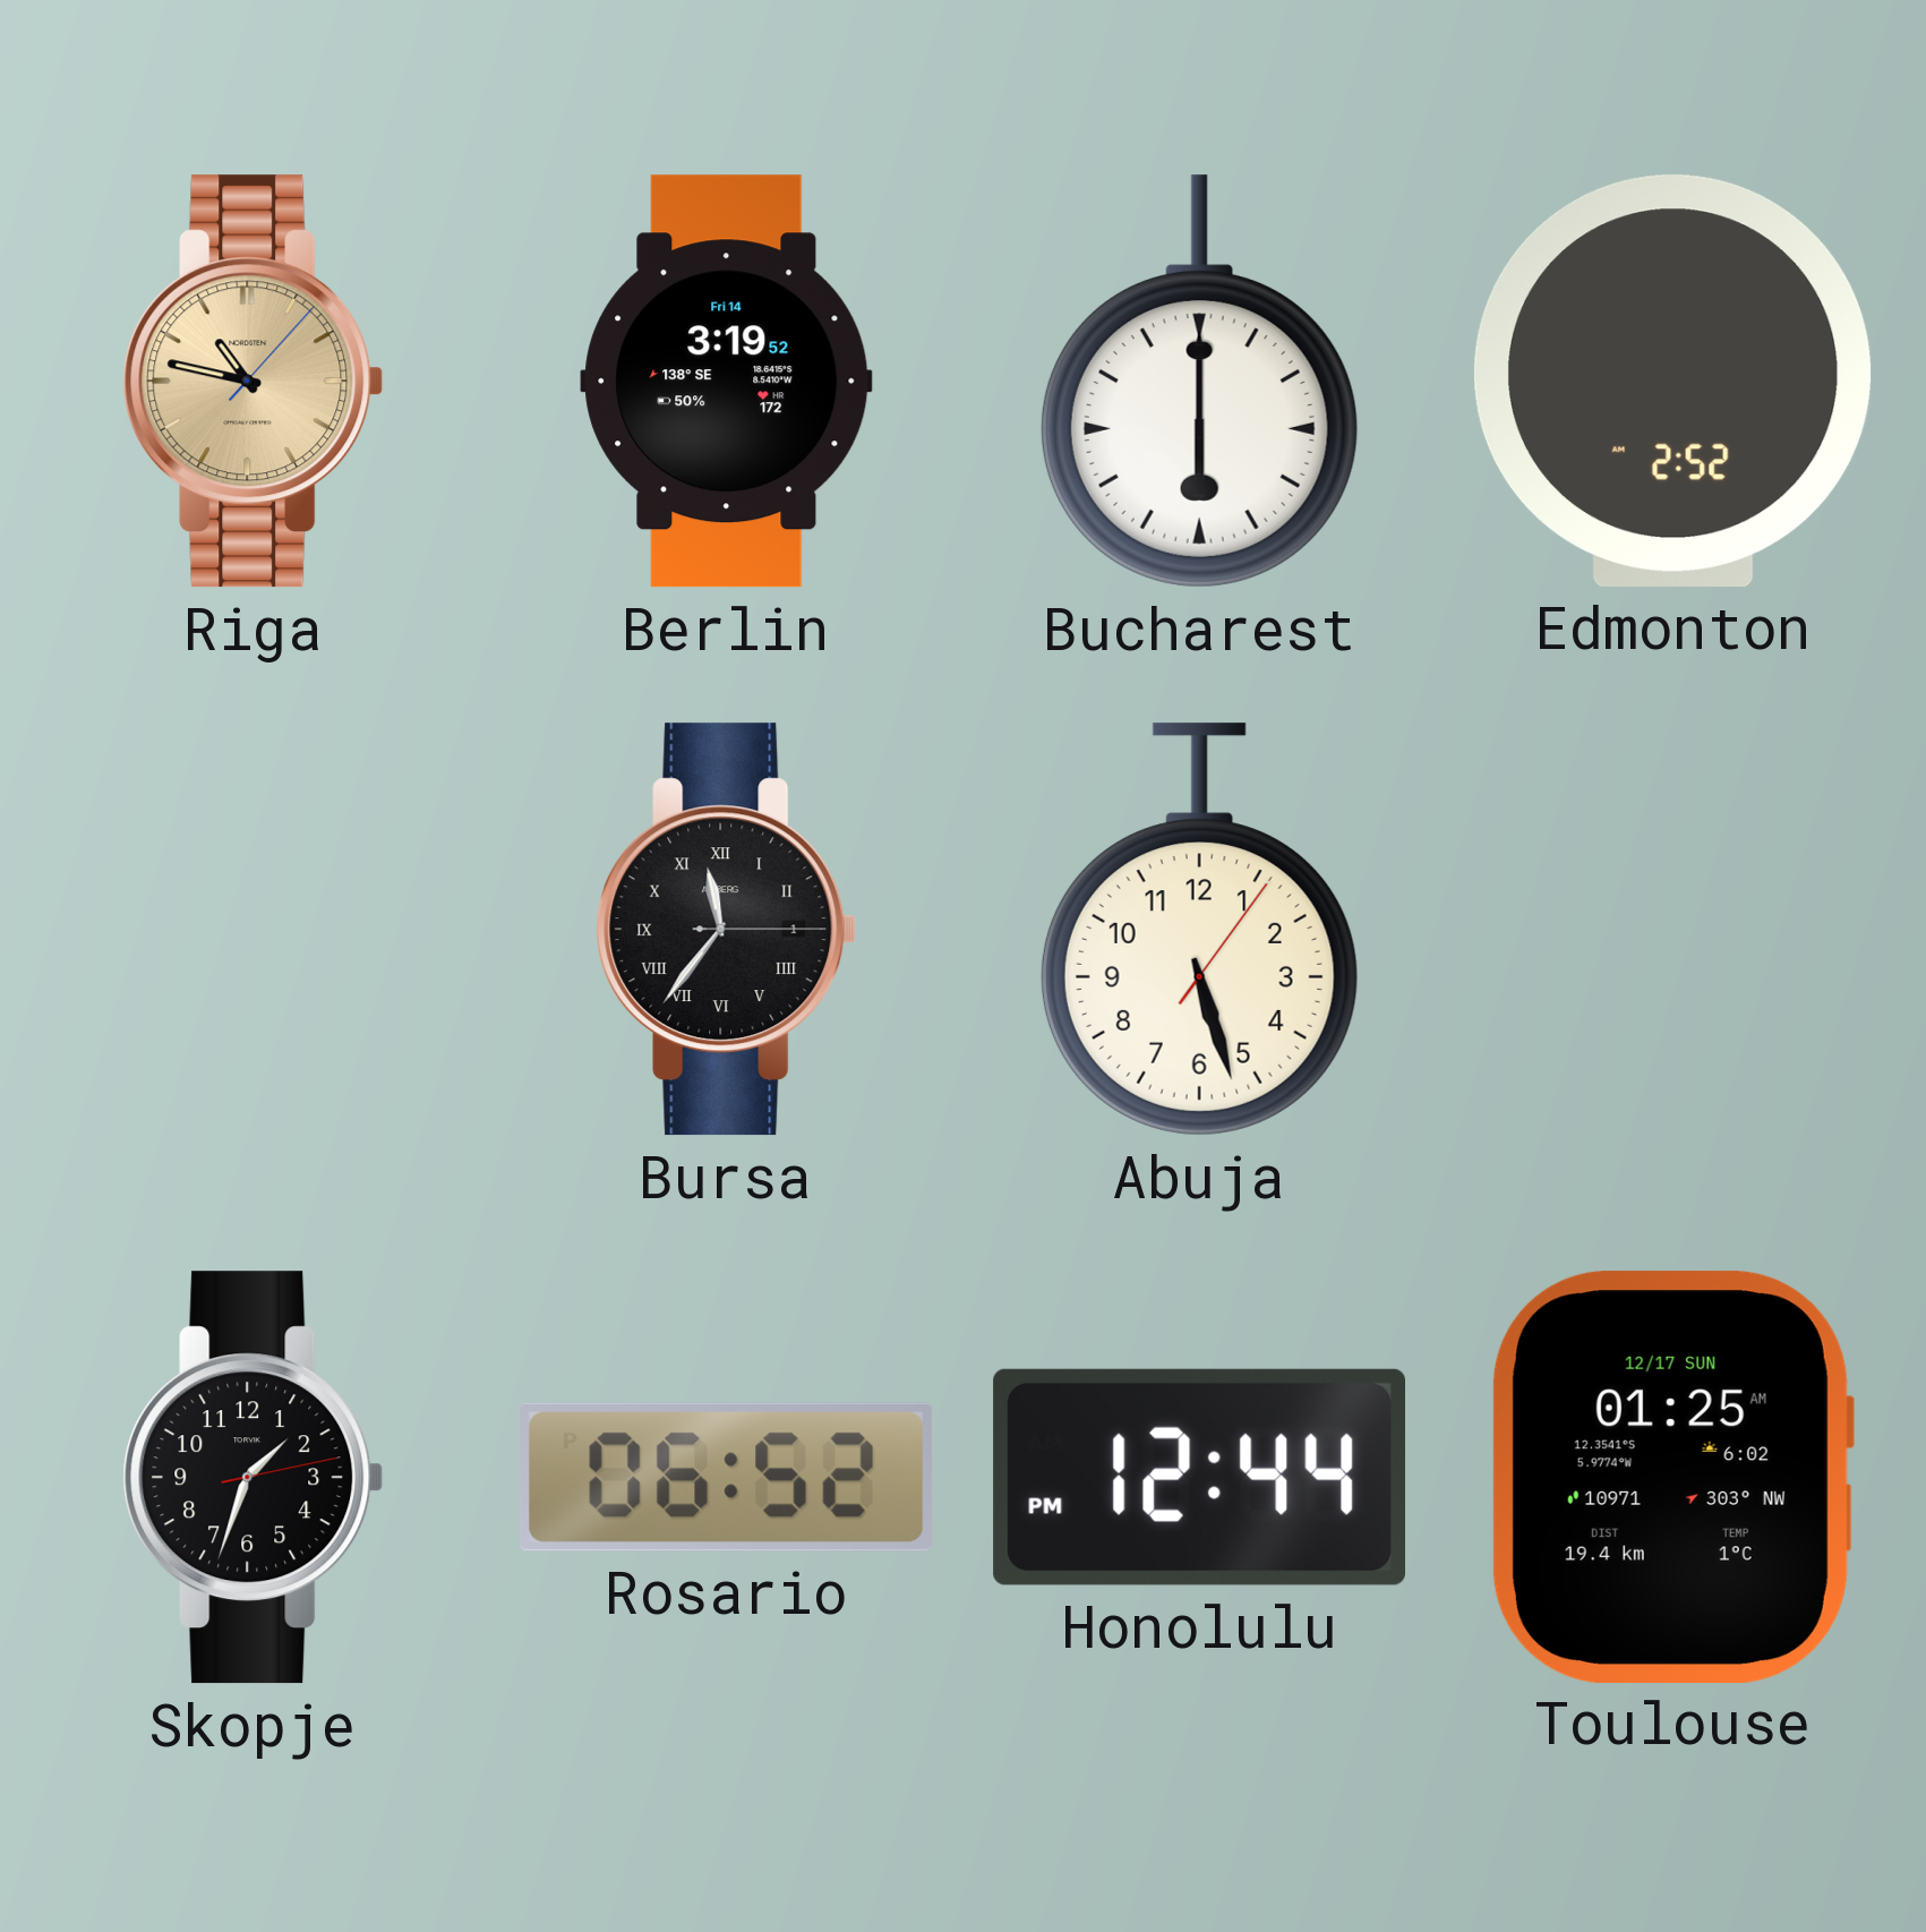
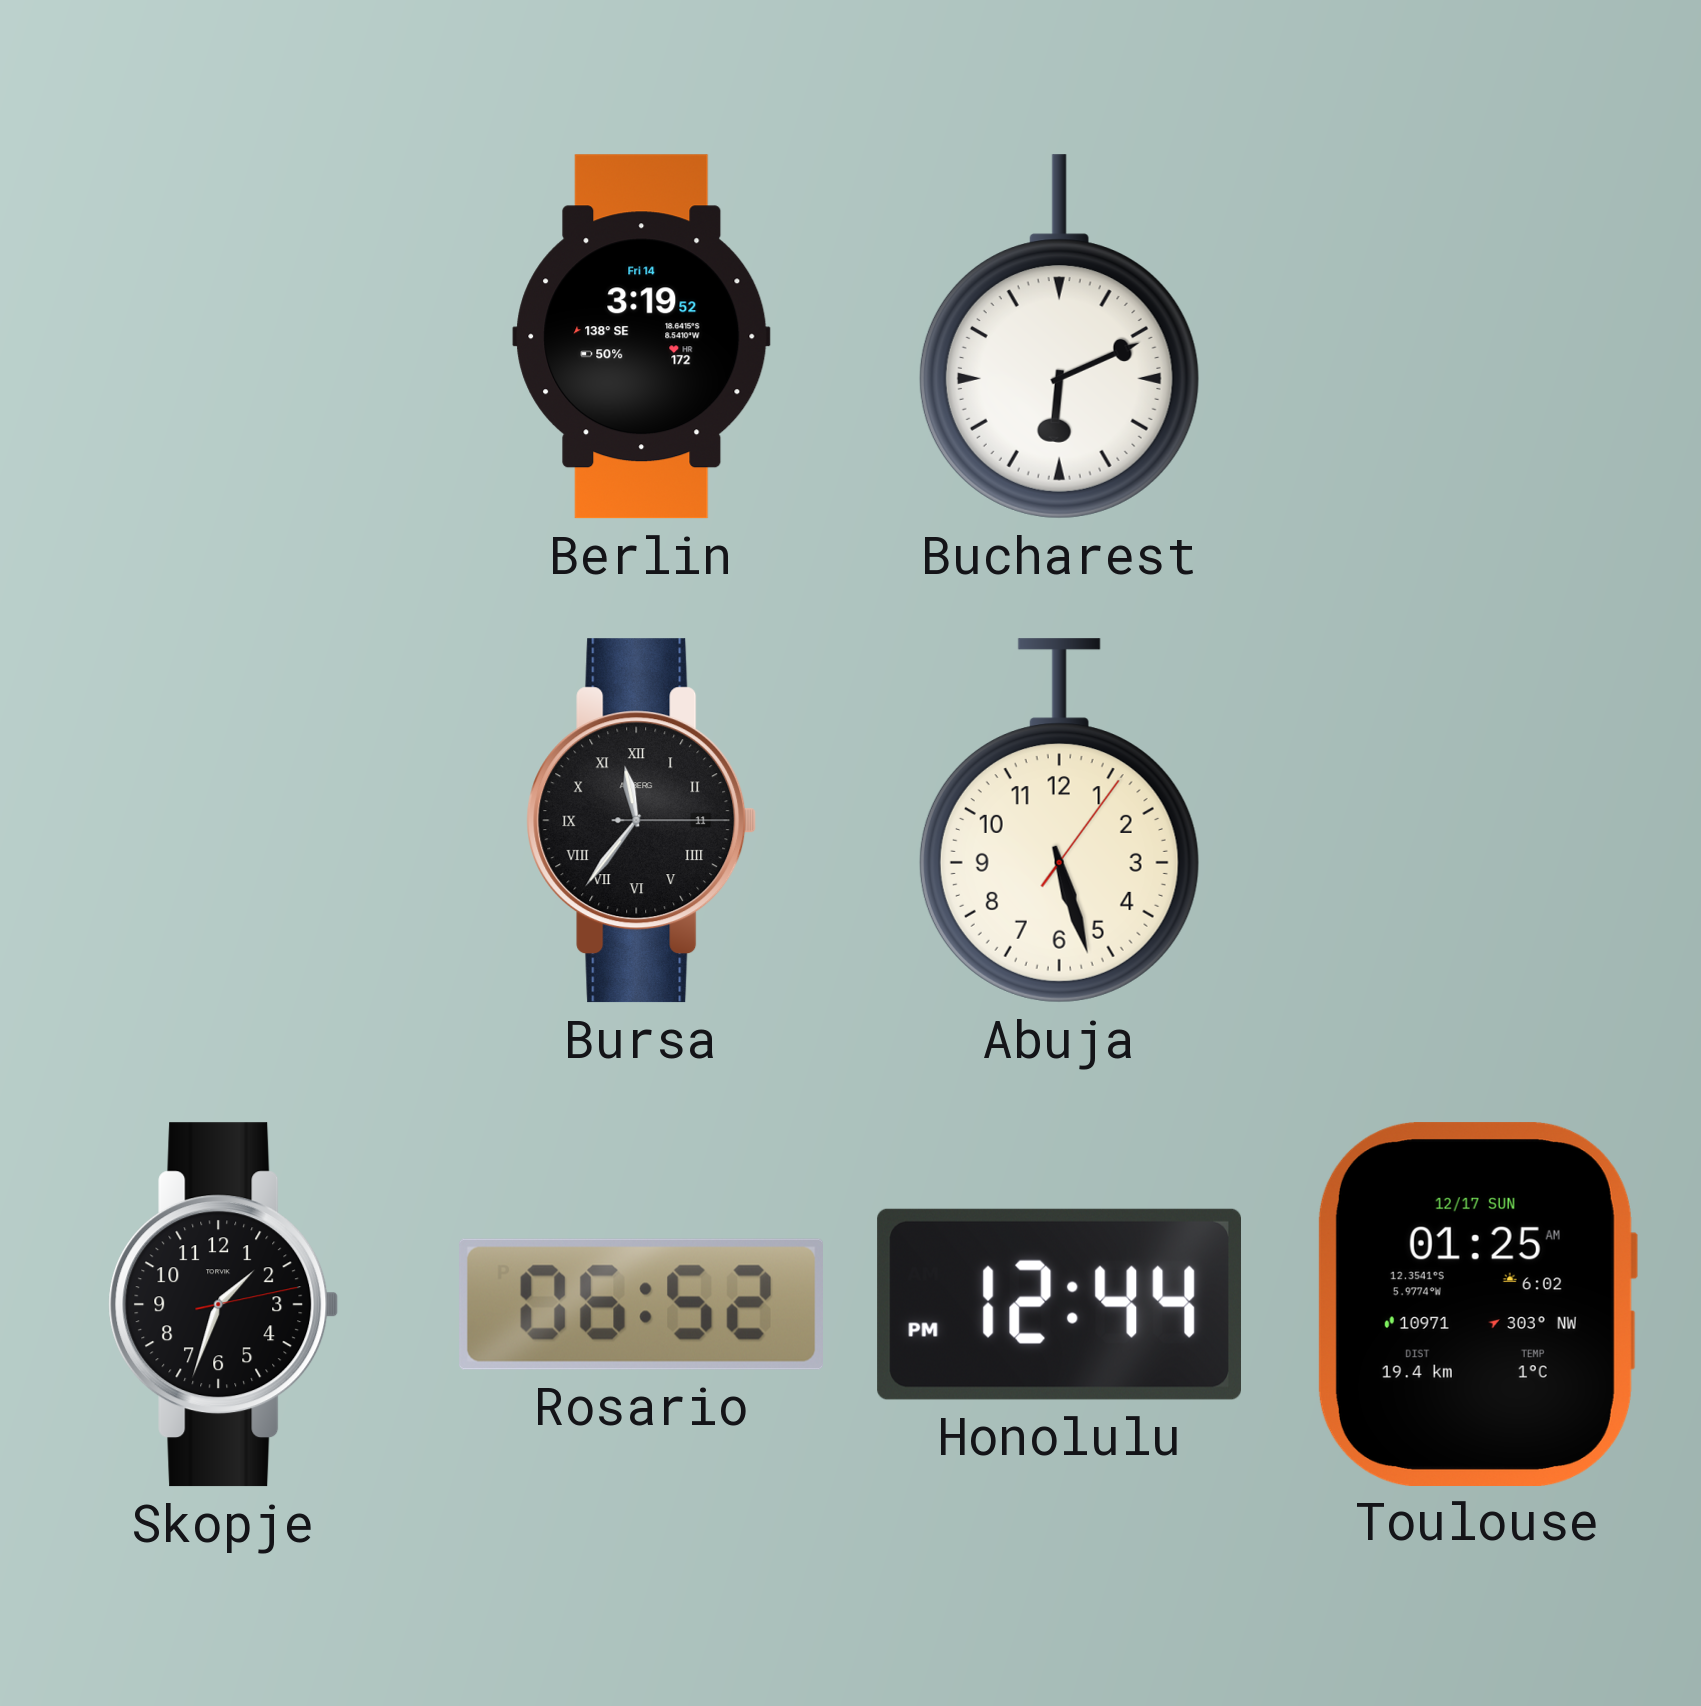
Riga: 10:47 -> none (254, 382)
Bucharest: 6:00 -> 6:11 (1059, 337)
Edmonton: 2:52 -> none (1672, 381)
Bursa date: 1 -> 11 (642, 821)
